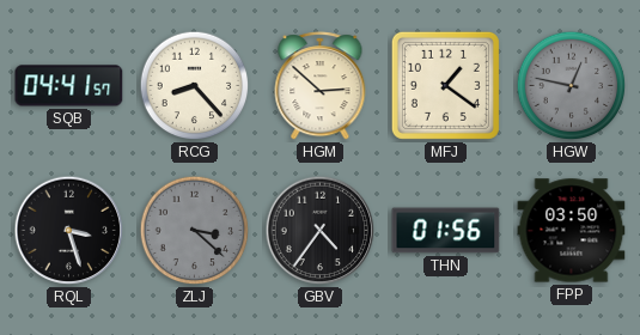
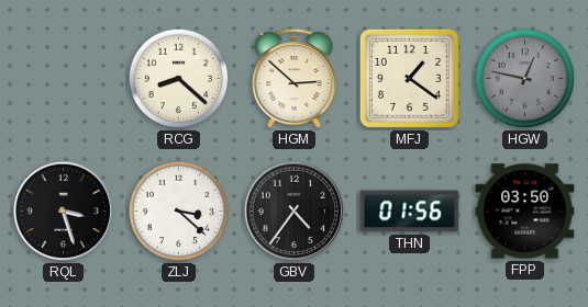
SQB: 04:41 -> none (69, 86)
RCG: 8:23 -> 8:22 (179, 79)
ZLJ dial: grey -> white (179, 212)
